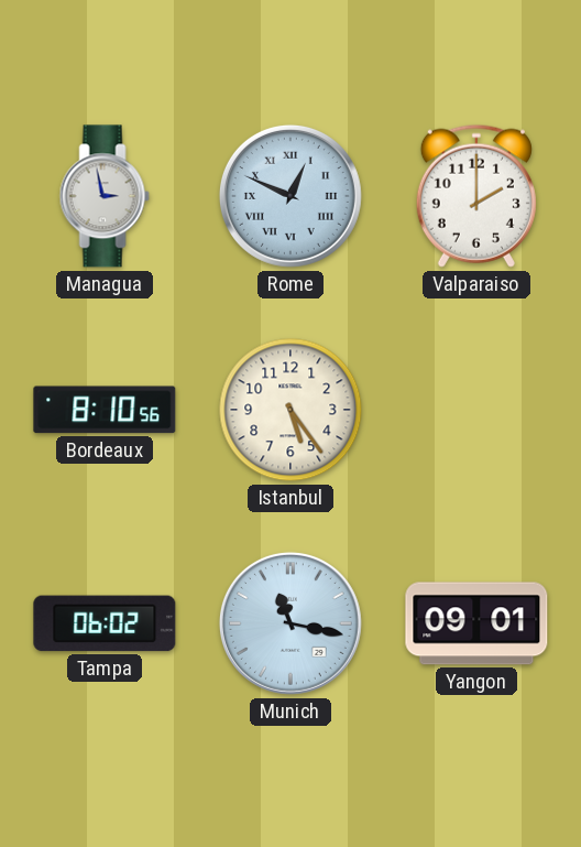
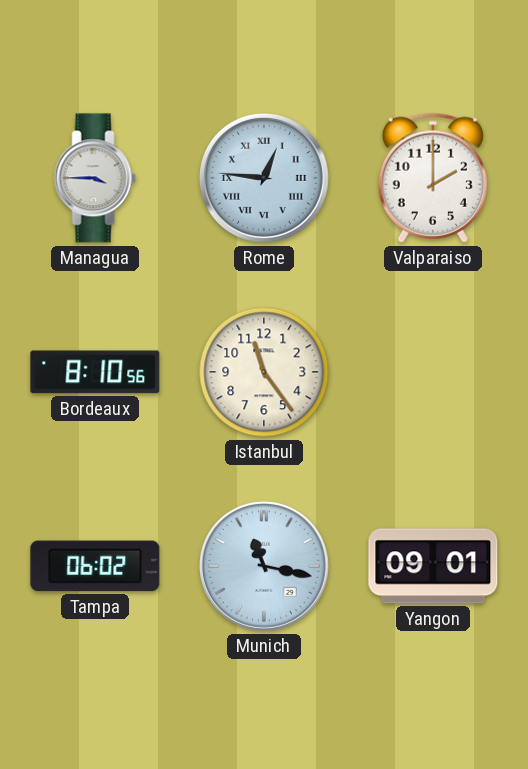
Managua: 2:58 -> 3:45 (95, 178)
Rome: 12:49 -> 12:46 (264, 178)
Istanbul: 5:24 -> 11:24 (264, 372)
